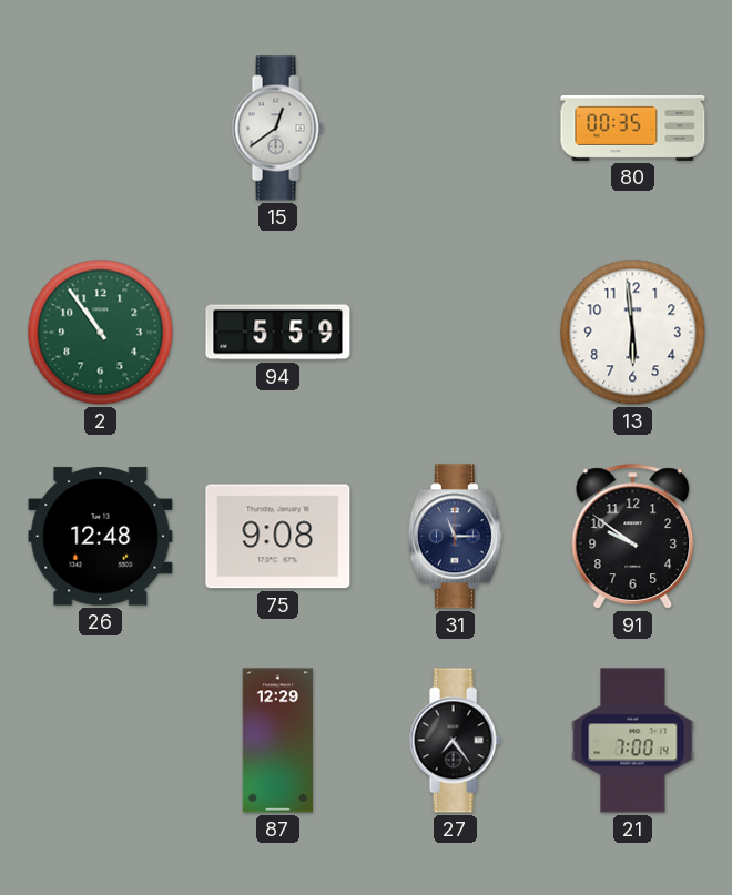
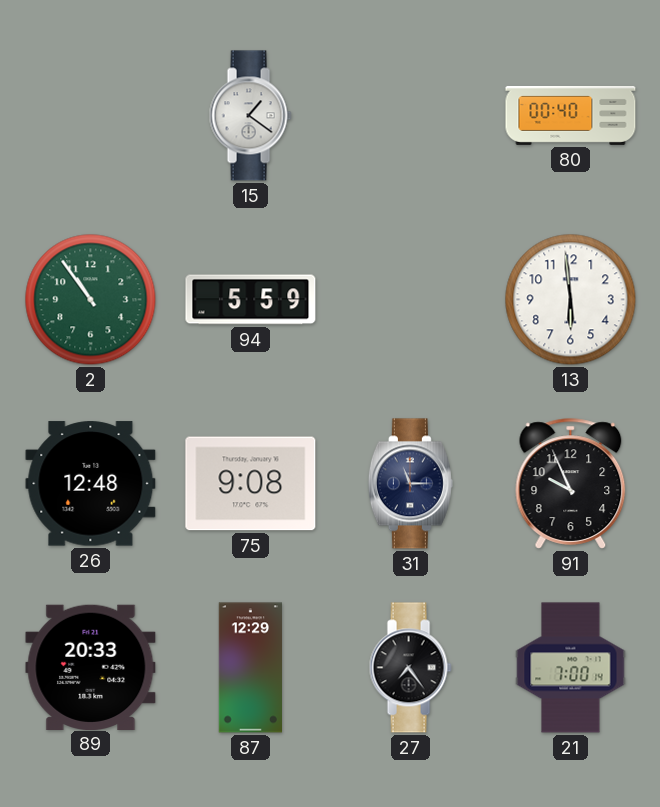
15: 12:39 -> 1:21 (250, 116)
80: 00:35 -> 00:40 (571, 115)
91: 9:51 -> 9:56 (571, 484)
89: none -> 20:33 (91, 667)
